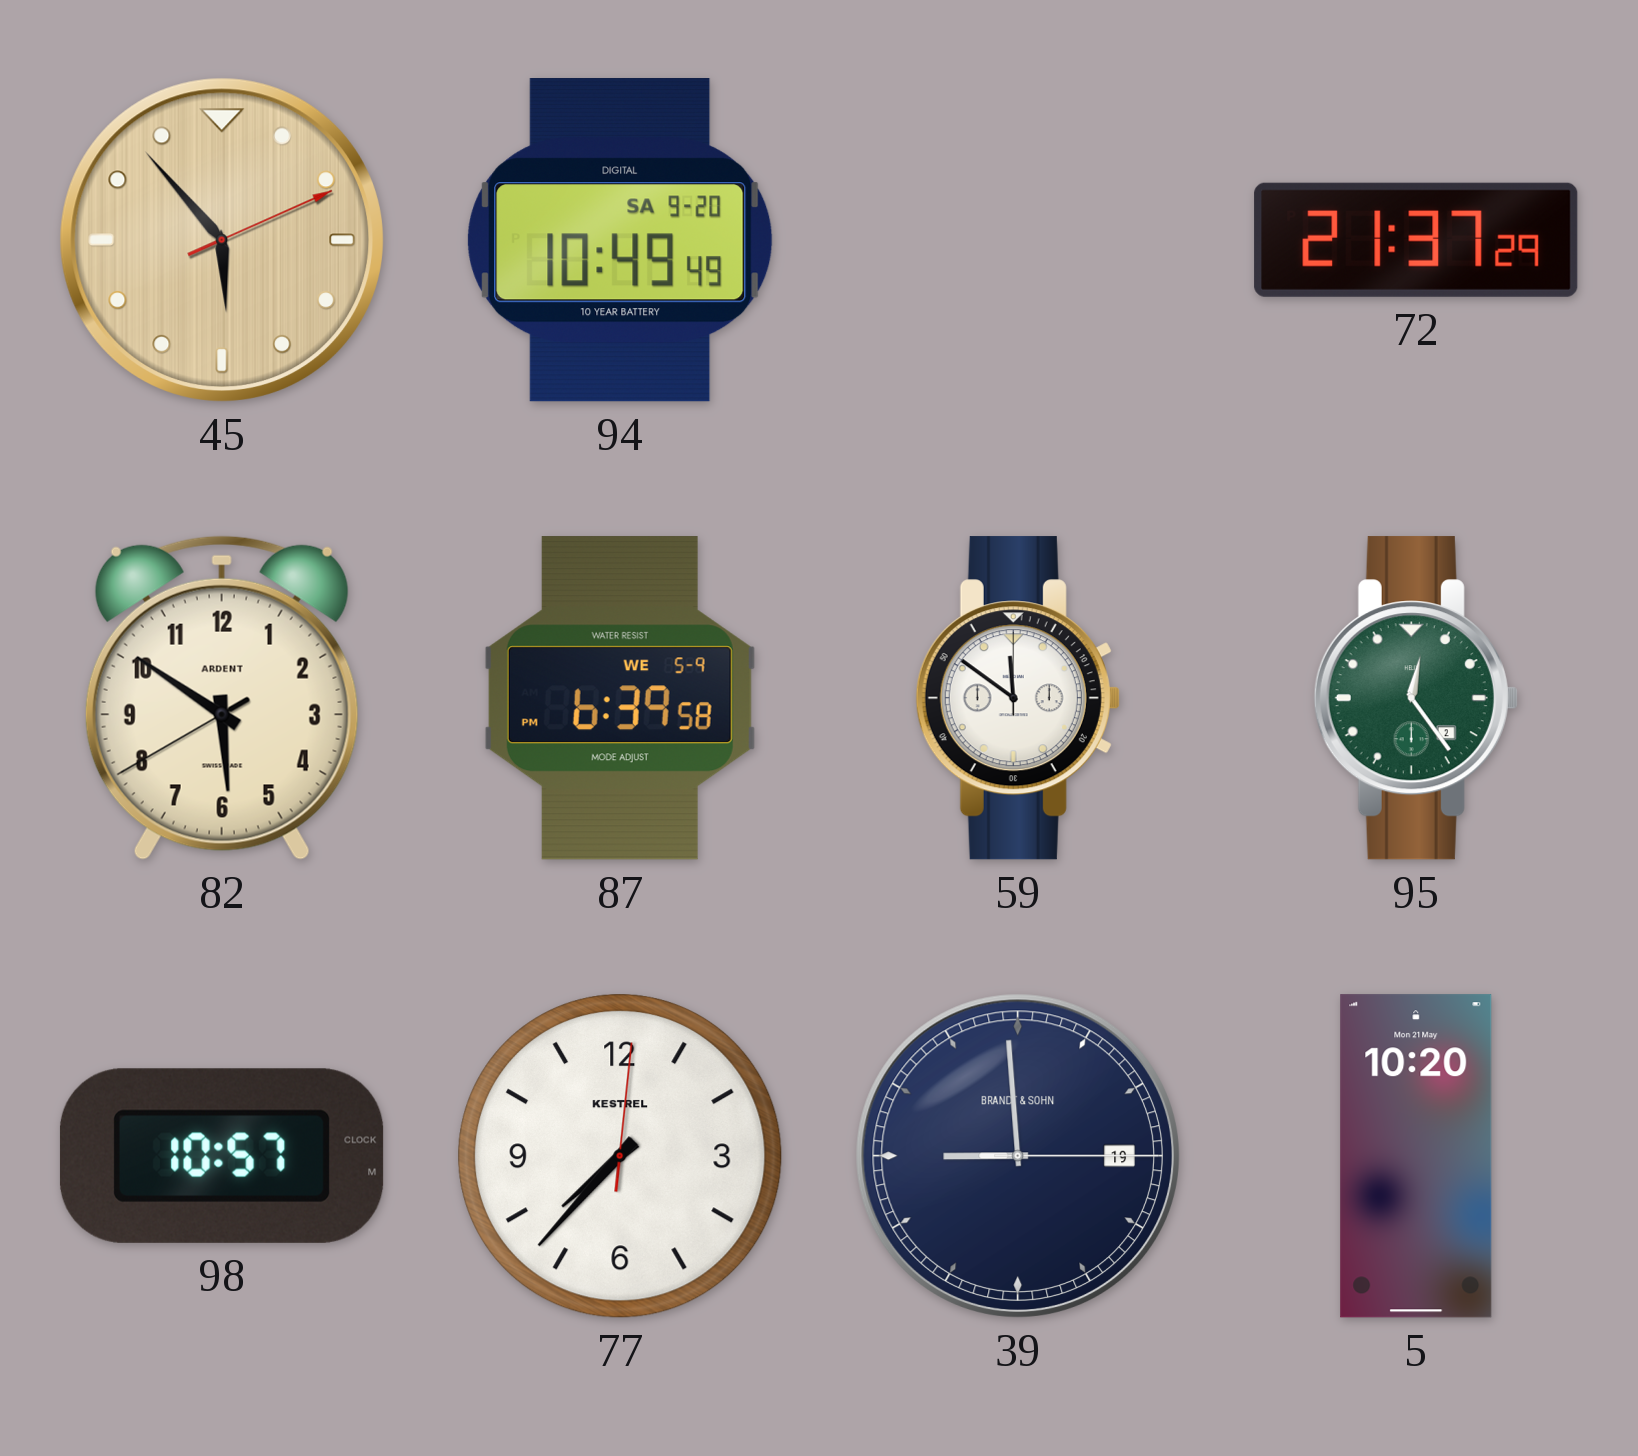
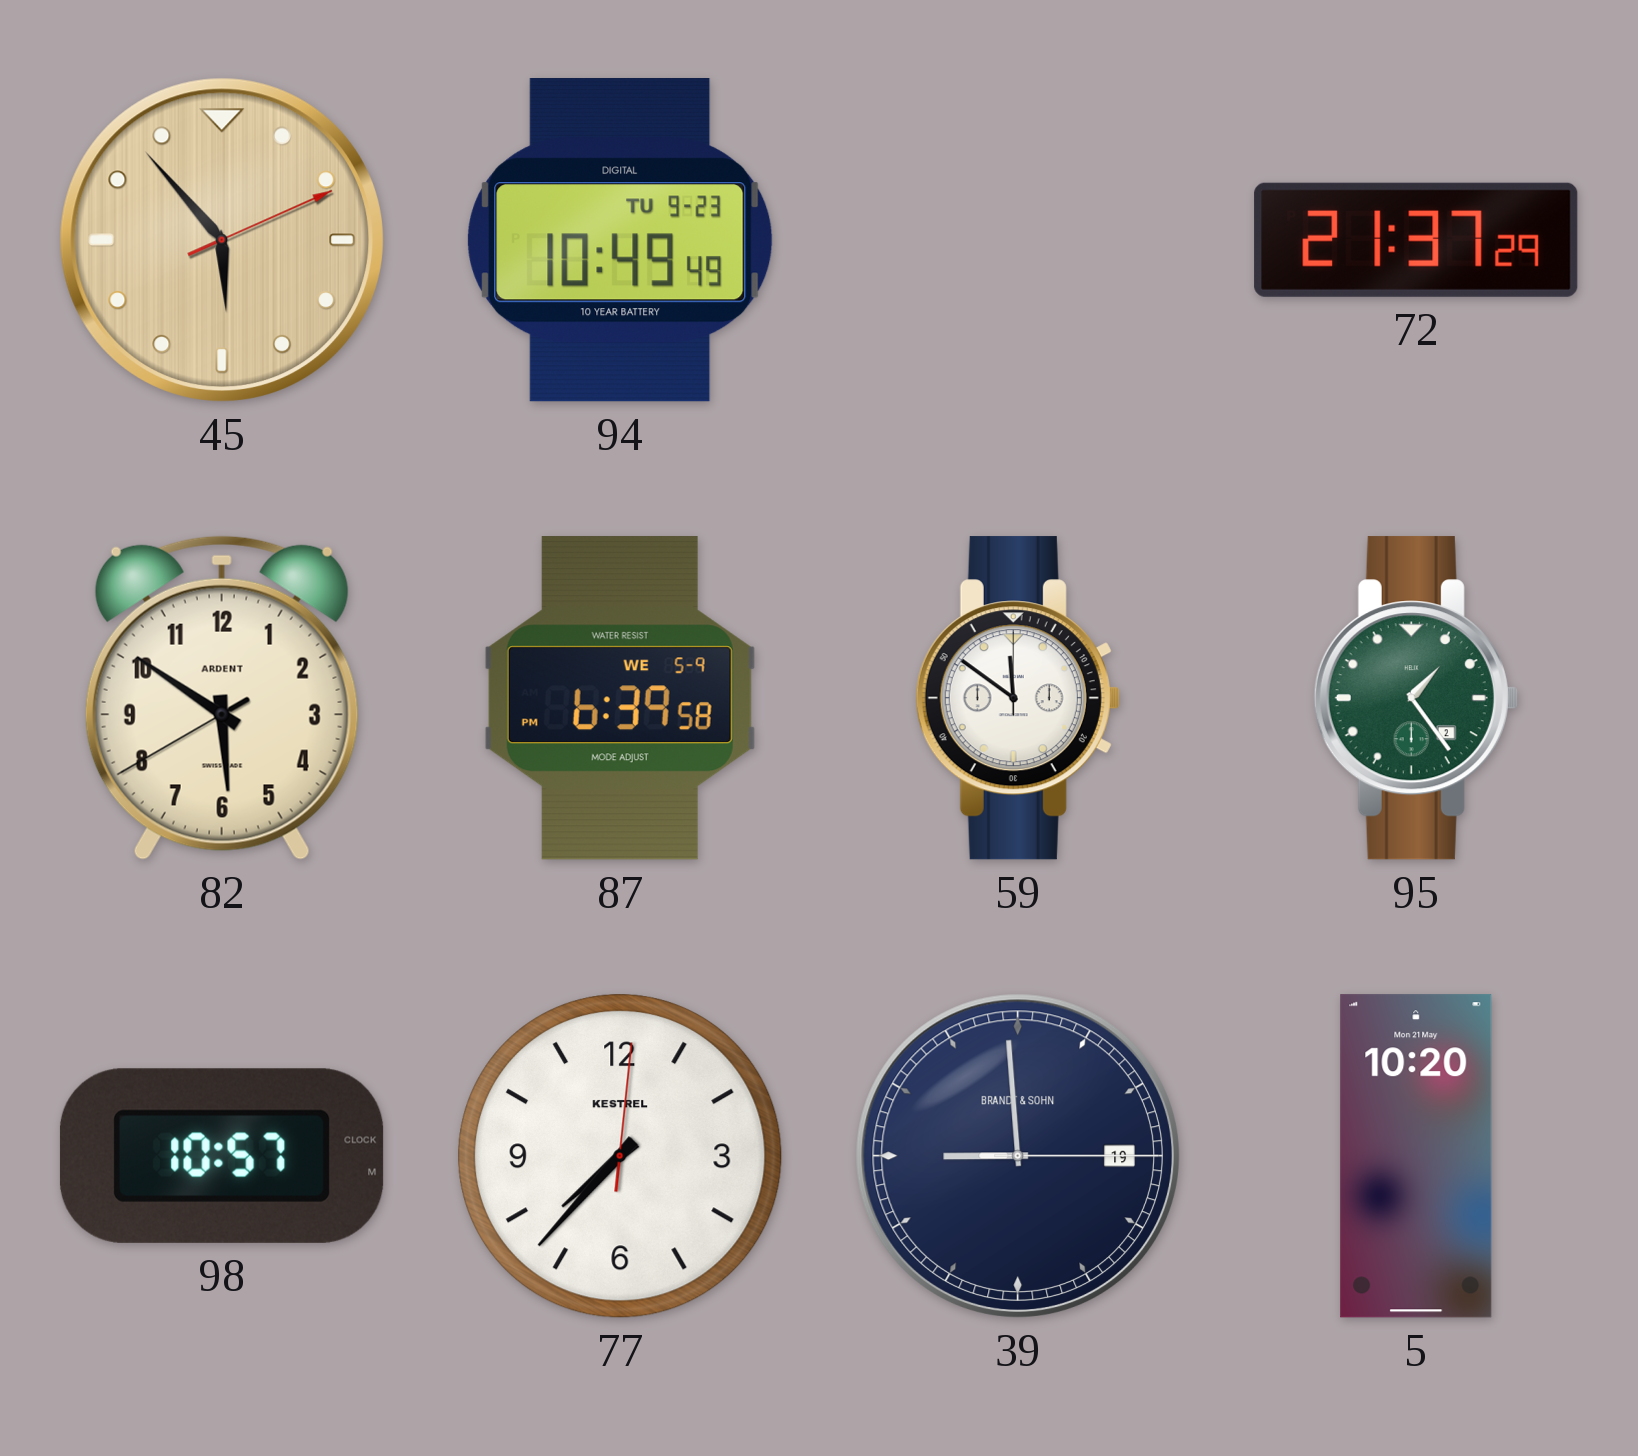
94 date: SA 9-20 -> TU 9-23 (620, 240)
95: 12:24 -> 1:24 (1416, 698)
